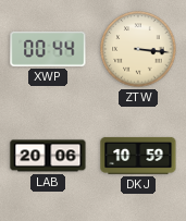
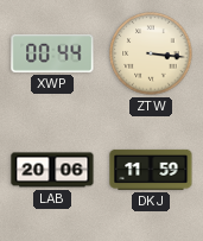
DKJ: 10:59 -> 11:59 (151, 170)
